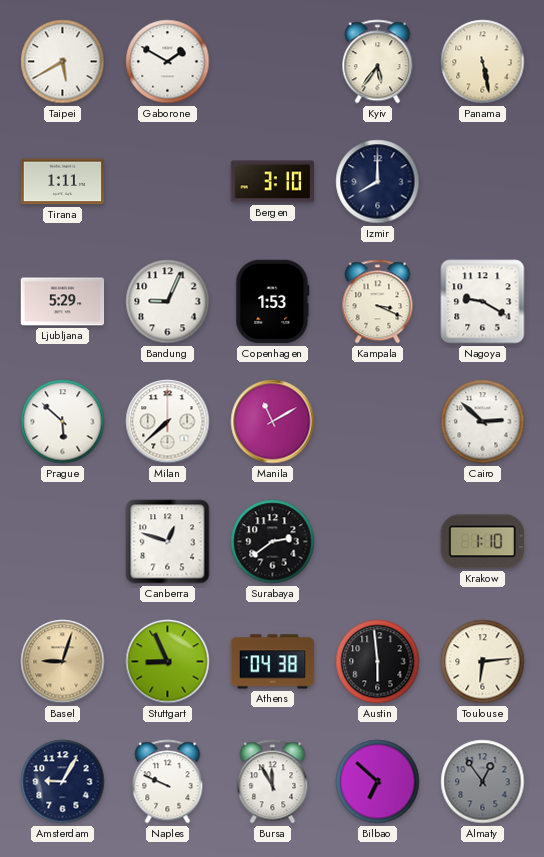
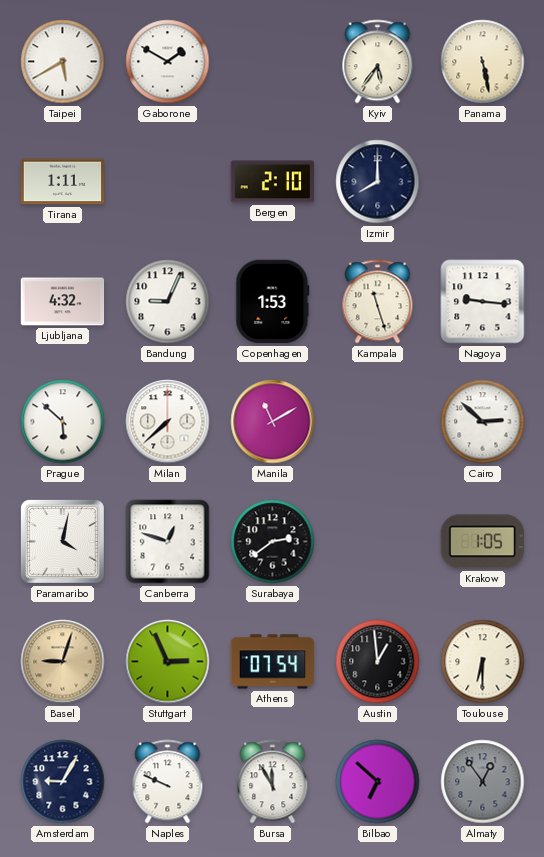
Bergen: 3:10 -> 2:10 (273, 182)
Ljubljana: 5:29 -> 4:32 (63, 302)
Kampala: 3:19 -> 11:27 (378, 302)
Nagoya: 9:20 -> 9:16 (483, 302)
Paramaribo: none -> 4:02 (62, 541)
Krakow: 1:10 -> 1:05 (482, 542)
Stuttgart: 8:56 -> 2:56 (168, 662)
Athens: 04:38 -> 07:54 (273, 662)
Austin: 5:59 -> 12:59 (378, 662)
Toulouse: 6:14 -> 6:30 (483, 662)
